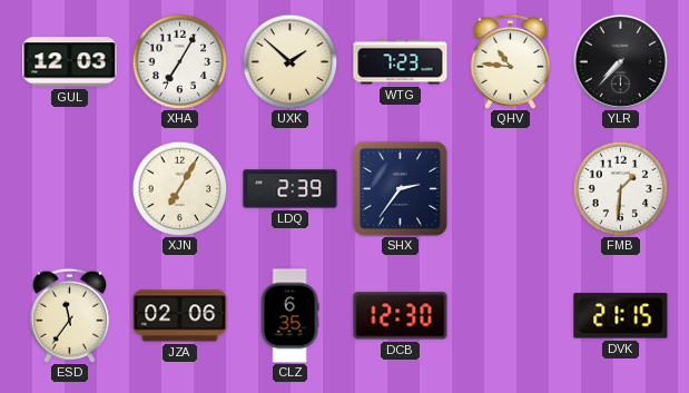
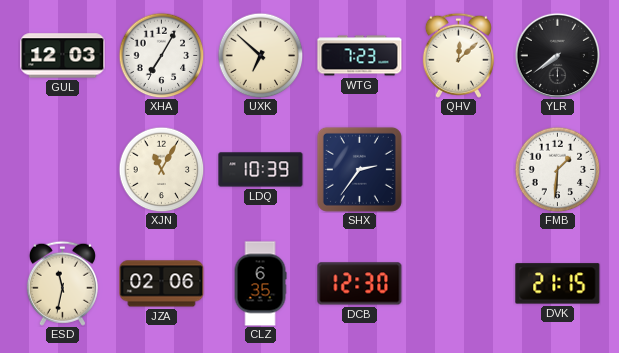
UXK: 1:52 -> 6:52 (260, 55)
QHV: 10:46 -> 12:08 (458, 55)
YLR: 7:37 -> 7:39 (557, 55)
XJN: 7:05 -> 11:05 (161, 169)
LDQ: 2:39 -> 10:39 (261, 170)
ESD: 11:36 -> 11:32 (62, 283)
